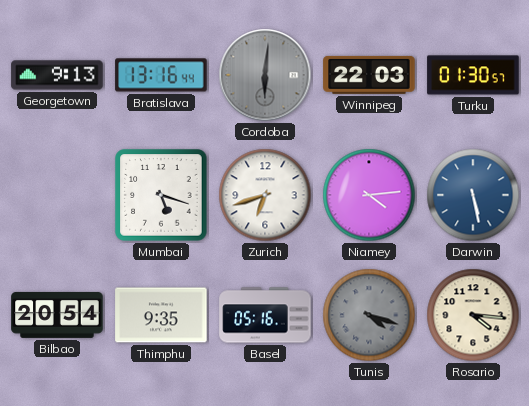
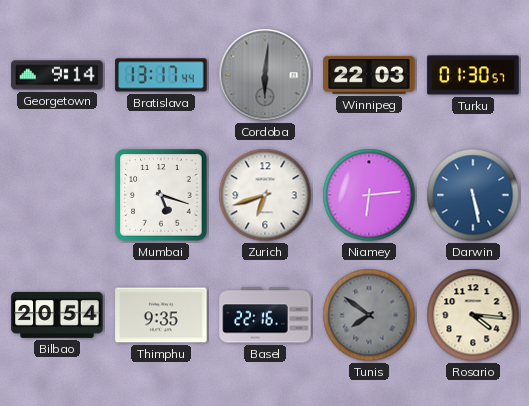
Georgetown: 9:13 -> 9:14 (57, 75)
Bratislava: 13:16 -> 13:17 (161, 75)
Niamey: 4:14 -> 6:14 (369, 195)
Basel: 05:16 -> 22:16 (265, 315)
Tunis: 4:18 -> 7:51 (369, 315)
